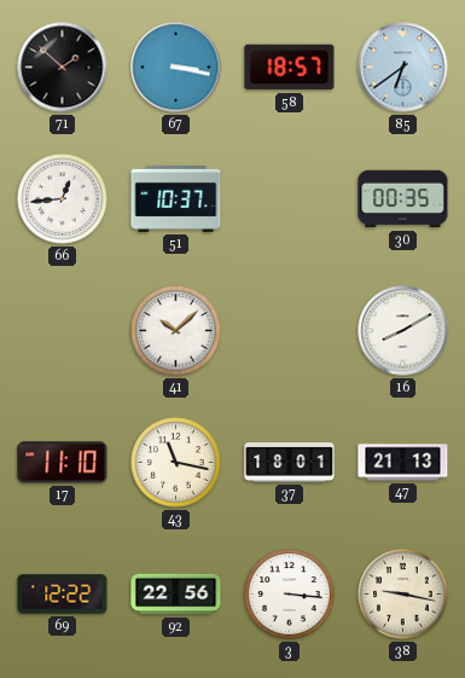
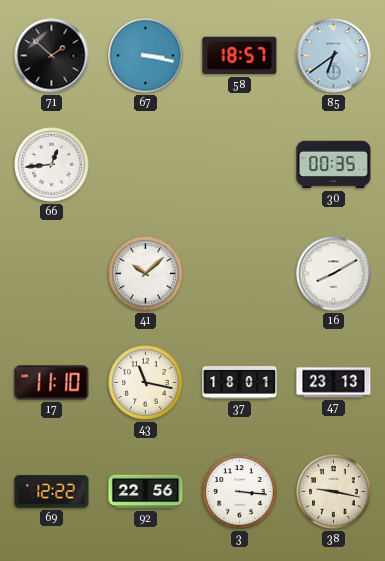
51: 10:37 -> none (176, 198)
47: 21:13 -> 23:13 (334, 383)
